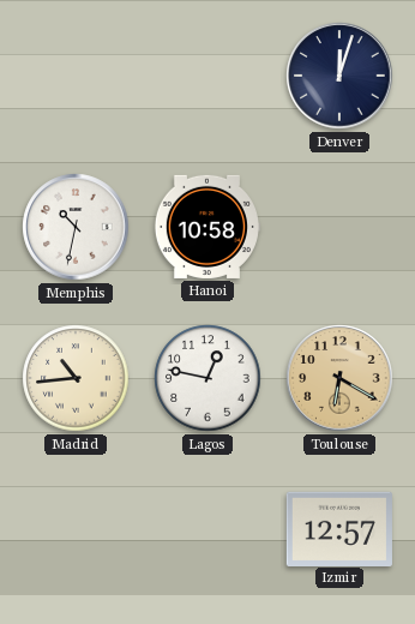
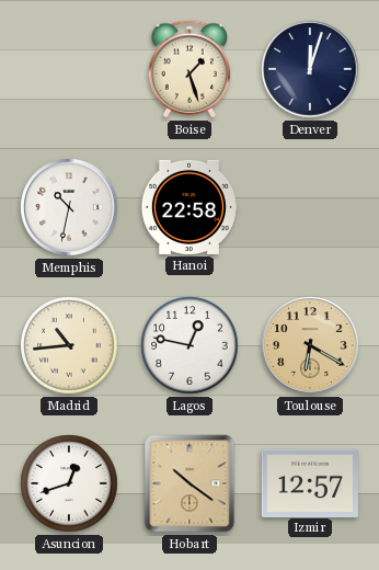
Boise: none -> 1:27 (188, 69)
Hanoi: 10:58 -> 22:58 (188, 207)
Asuncion: none -> 12:42 (69, 483)
Hobart: none -> 10:21 (190, 483)
